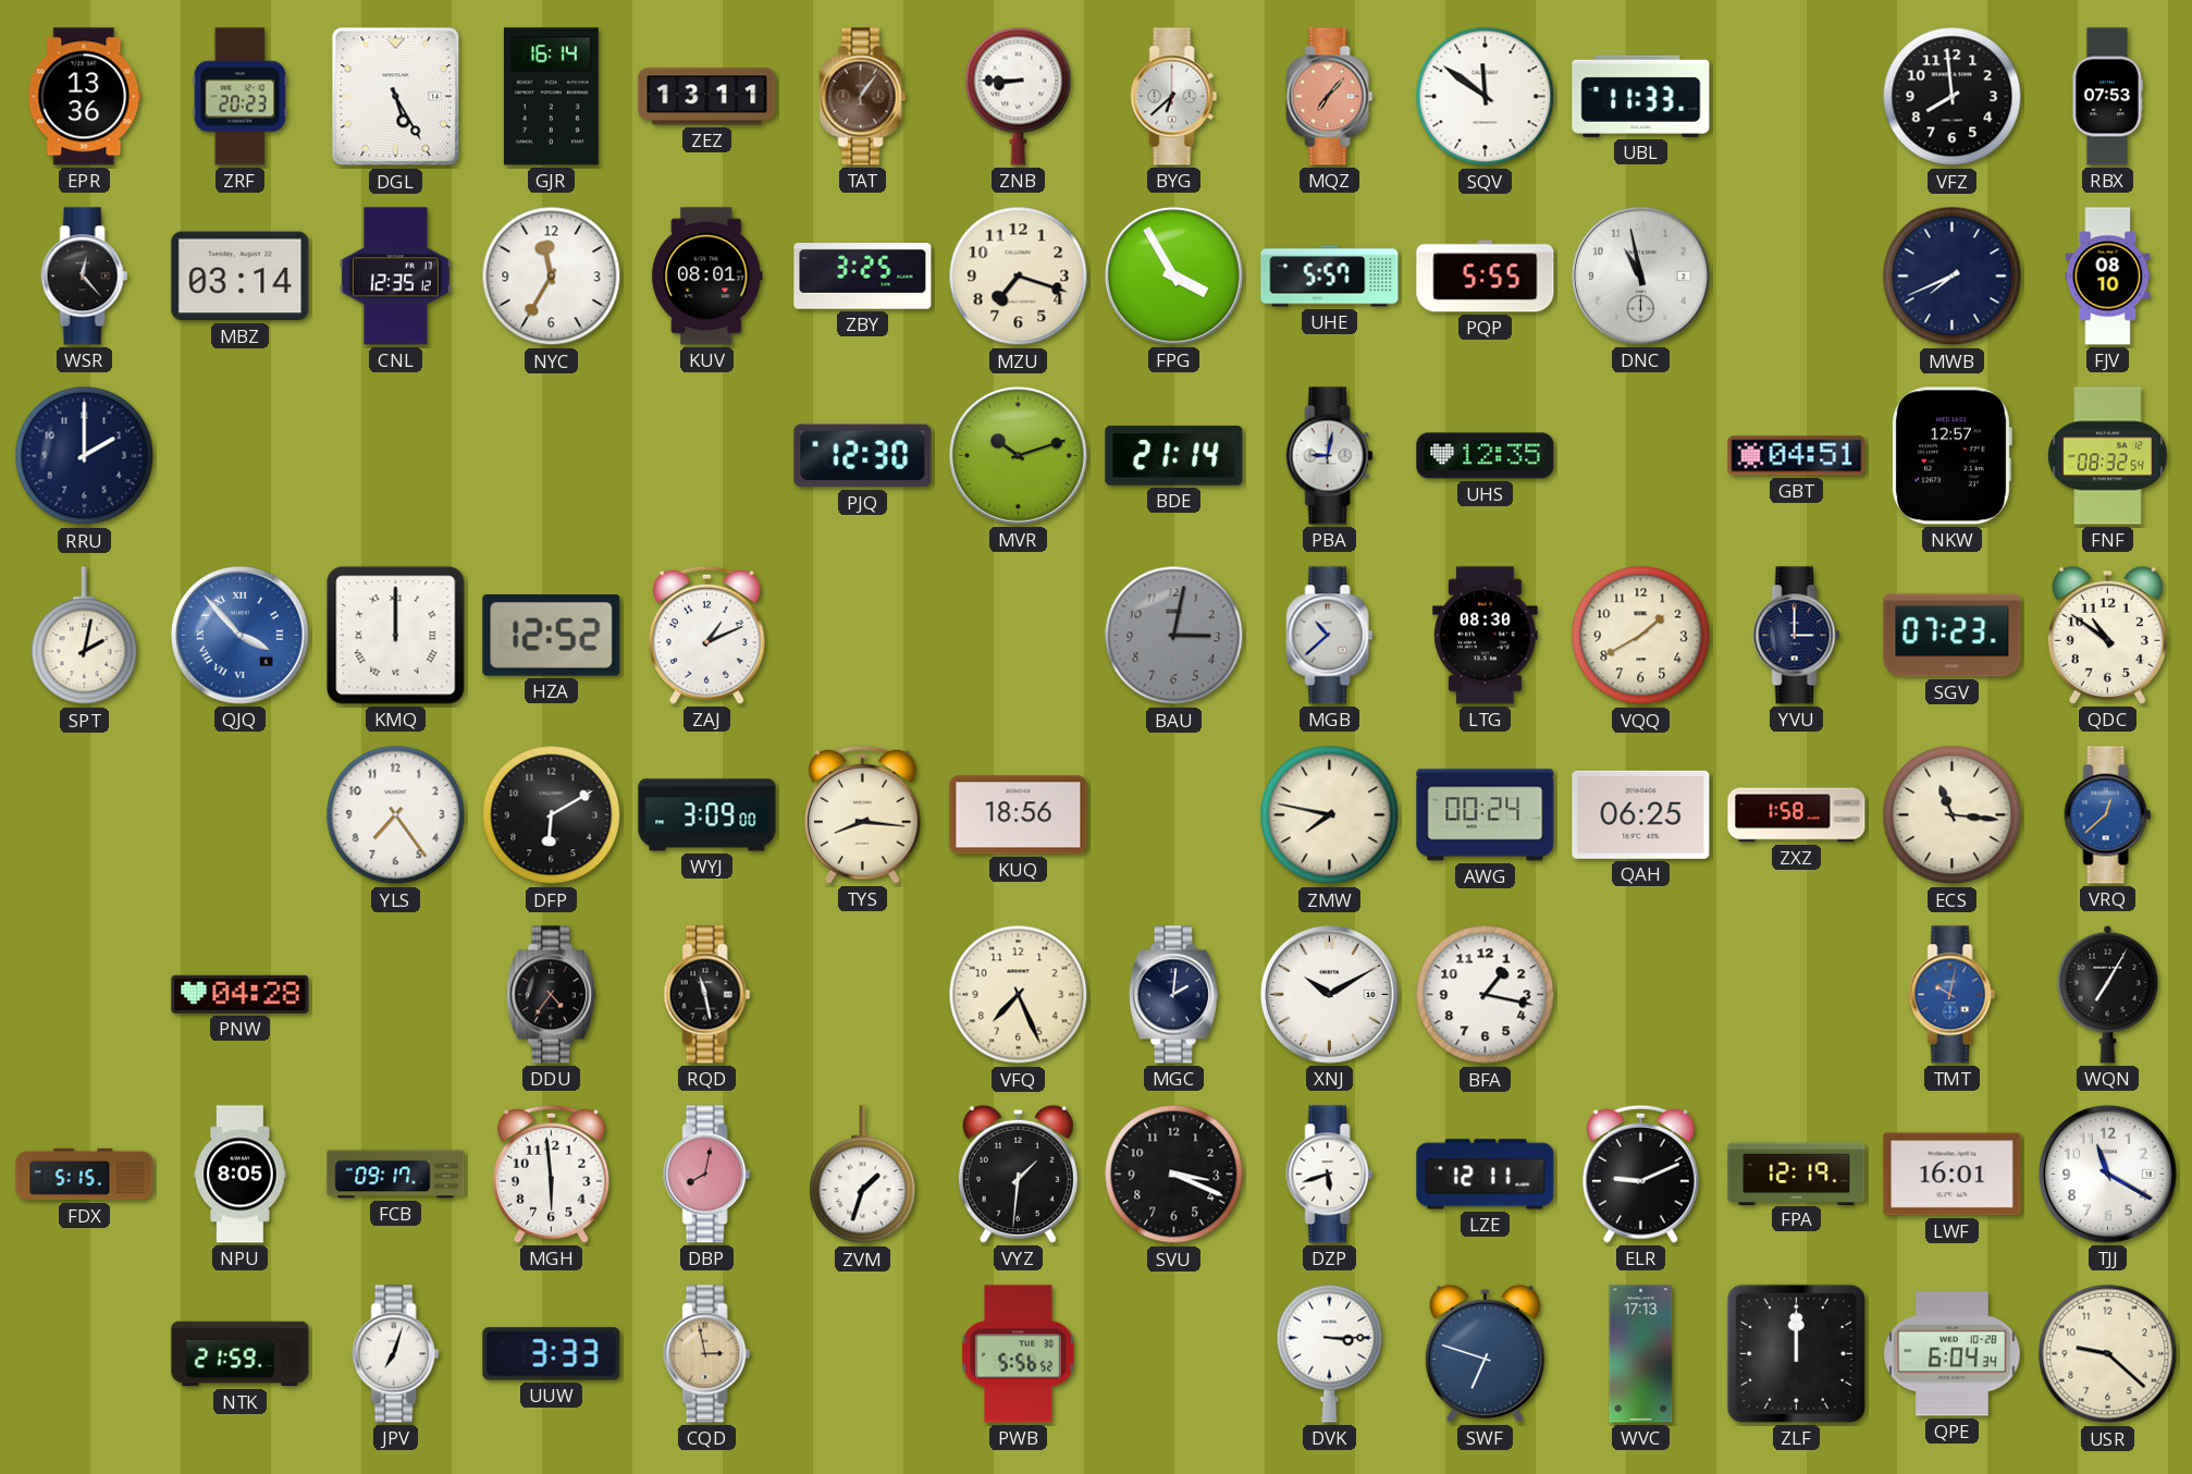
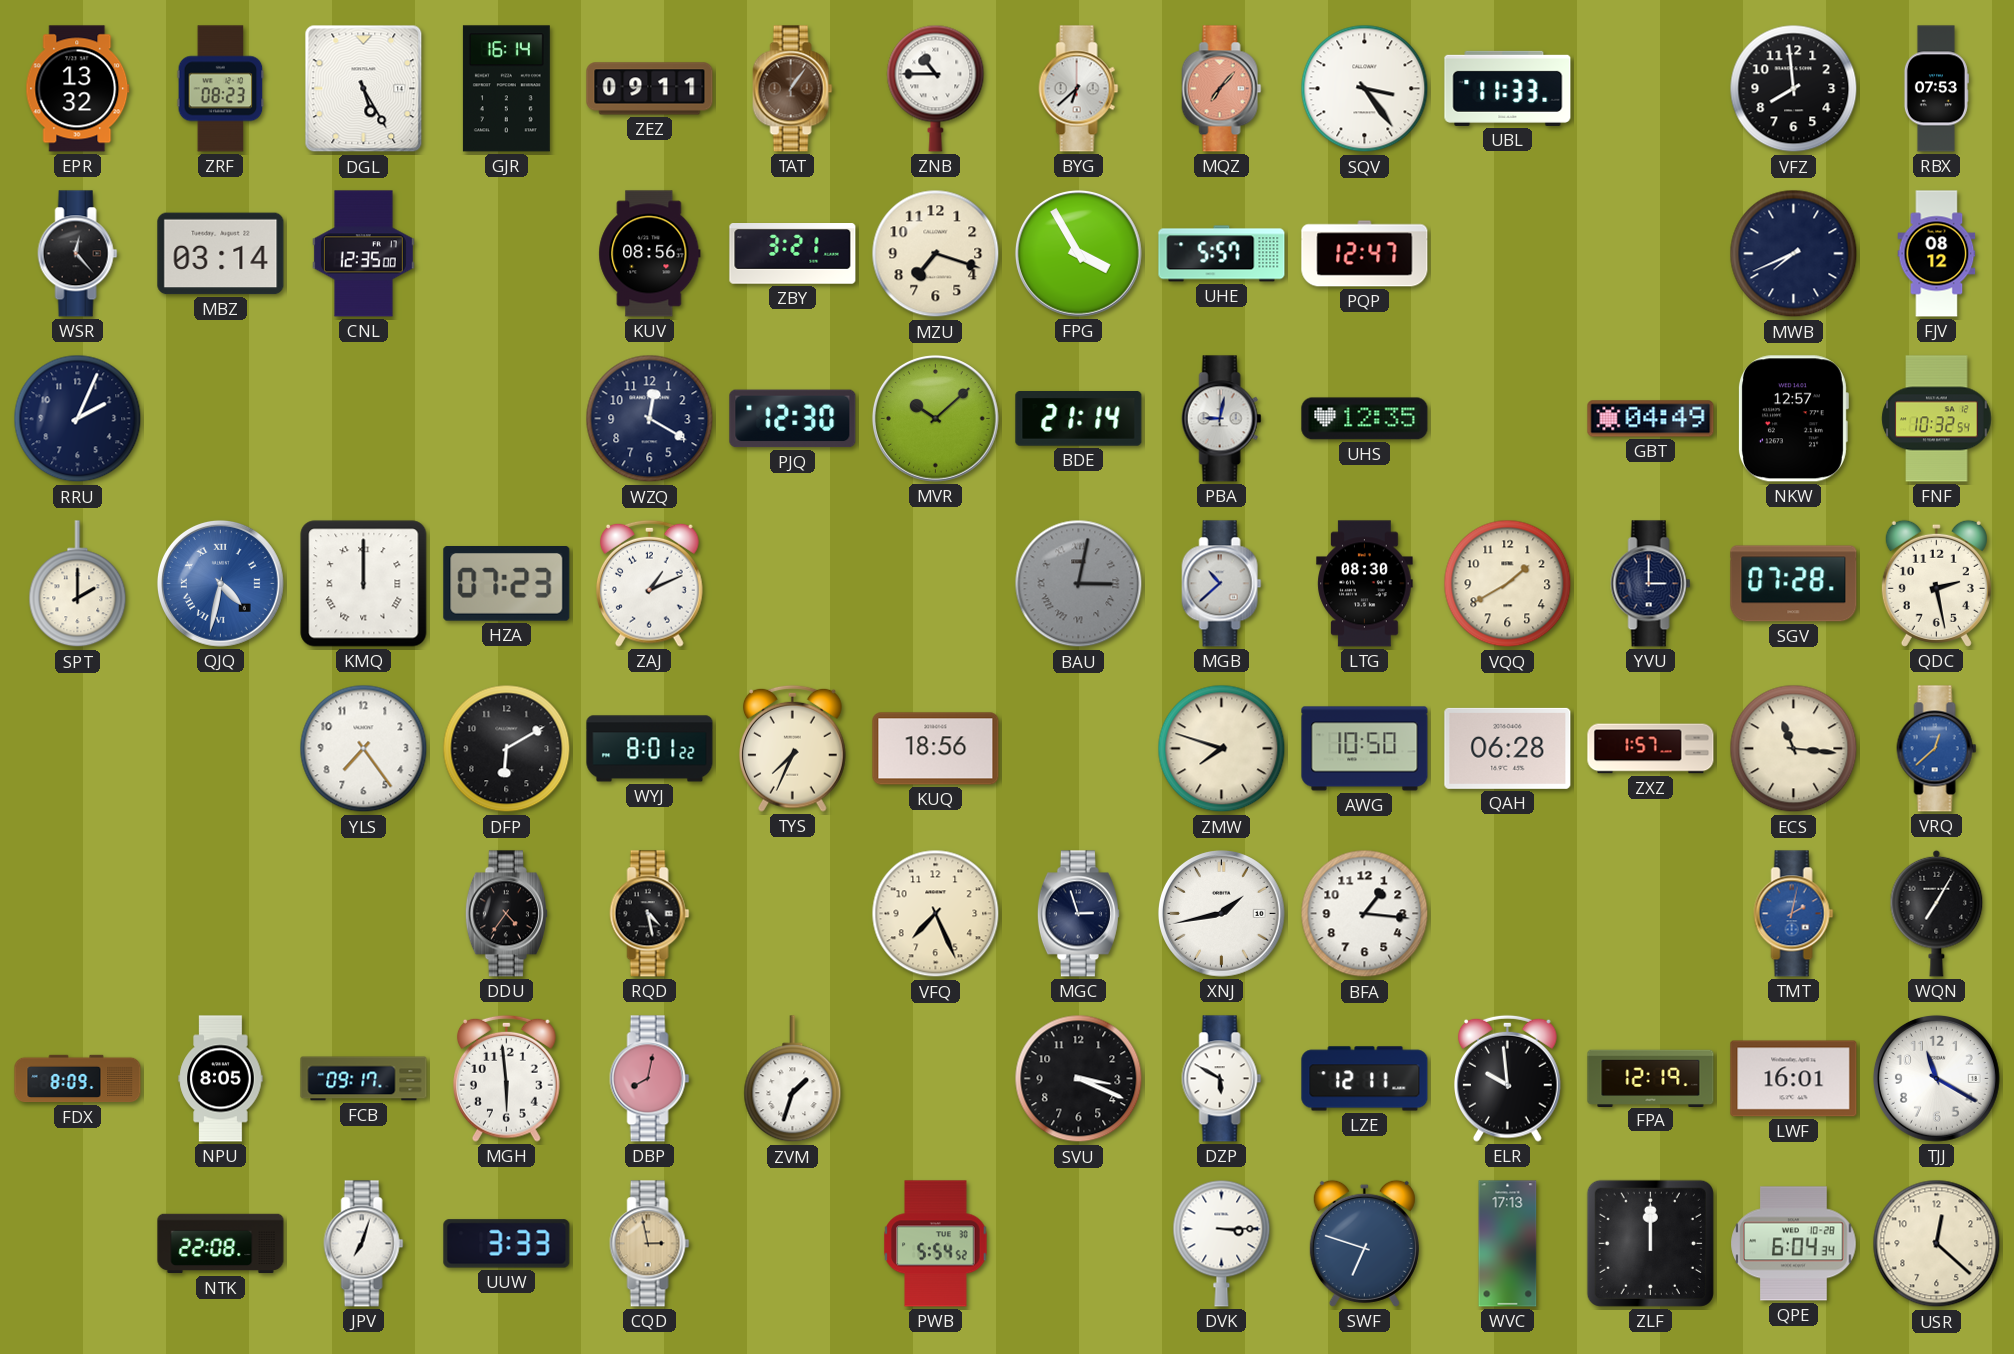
EPR: 13:36 -> 13:32 (78, 89)
ZRF: 20:23 -> 08:23 (221, 89)
ZEZ: 13:11 -> 09:11 (650, 89)
ZNB: 8:45 -> 10:45 (936, 88)
SQV: 11:51 -> 3:24 (1365, 89)
CNL: 12:35:12 -> 12:35:00 (363, 254)
NYC: 11:35 -> none (552, 277)
KUV: 08:01 -> 08:56 (650, 254)
ZBY: 3:25 -> 3:21 (793, 254)
PQP: 5:55 -> 12:47 (1365, 254)
DNC: 10:58 -> none (1641, 277)
FJV: 08:10 -> 08:12 (1937, 254)
RRU: 2:00 -> 2:04 (78, 419)
WZQ: none -> 12:20 (650, 419)
MVR: 10:12 -> 10:08 (936, 419)
GBT: 04:51 -> 04:49 (1651, 419)
FNF: 08:32 -> 10:32 (1937, 419)
SPT: 2:02 -> 2:00 (78, 584)
QJQ: 3:53 -> 4:32 (221, 584)
HZA: 12:52 -> 07:23 (507, 584)
BAU numerals: Arabic -> Roman (1079, 584)
SGV: 07:23 -> 07:28 (1794, 584)
QDC: 10:51 -> 2:28 (1936, 583)
WYJ: 3:09 -> 8:01 (650, 749)
TYS: 8:16 -> 7:34 (793, 748)
ZMW: 7:47 -> 7:48 (1222, 749)
AWG: 00:24 -> 10:50 (1365, 749)
QAH: 06:25 -> 06:28 (1508, 748)
ZXZ: 1:58 -> 1:57 (1651, 749)
PNW: 04:28 -> none (241, 994)
RQD: 11:28 -> 4:28 (650, 914)
MGC: 2:01 -> 2:57 (1078, 914)
XNJ: 10:10 -> 1:43 (1222, 914)
BFA: 1:17 -> 1:16 (1365, 914)
TMT: 10:02 -> 2:02 (1794, 914)
FDX: 5:15 -> 8:09 (78, 1079)
VYZ: 1:31 -> none (1018, 1174)
DZP: 5:42 -> 5:50 (1222, 1079)
ELR: 9:11 -> 9:59 (1508, 1078)
NTK: 21:59 -> 22:08 (221, 1244)
PWB: 5:56 -> 5:54 (936, 1244)
USR: 9:22 -> 12:22 (1937, 1244)
